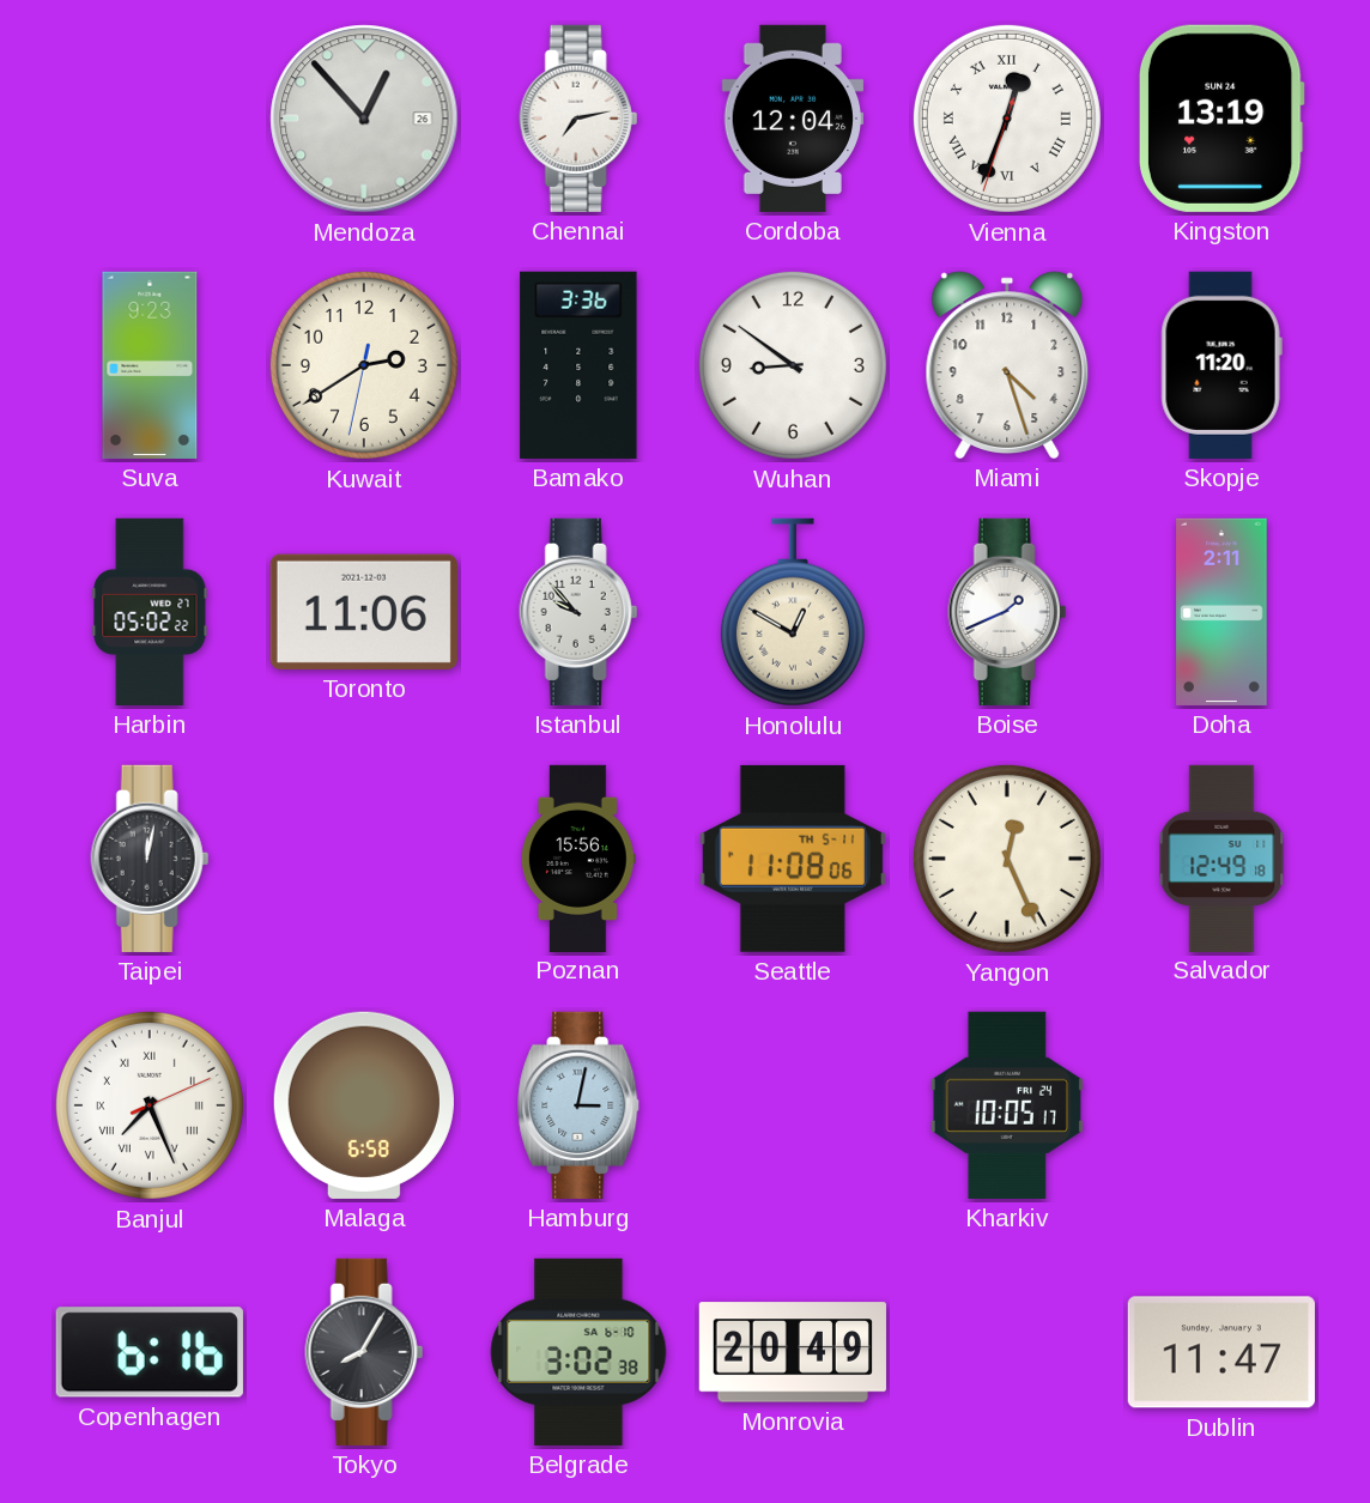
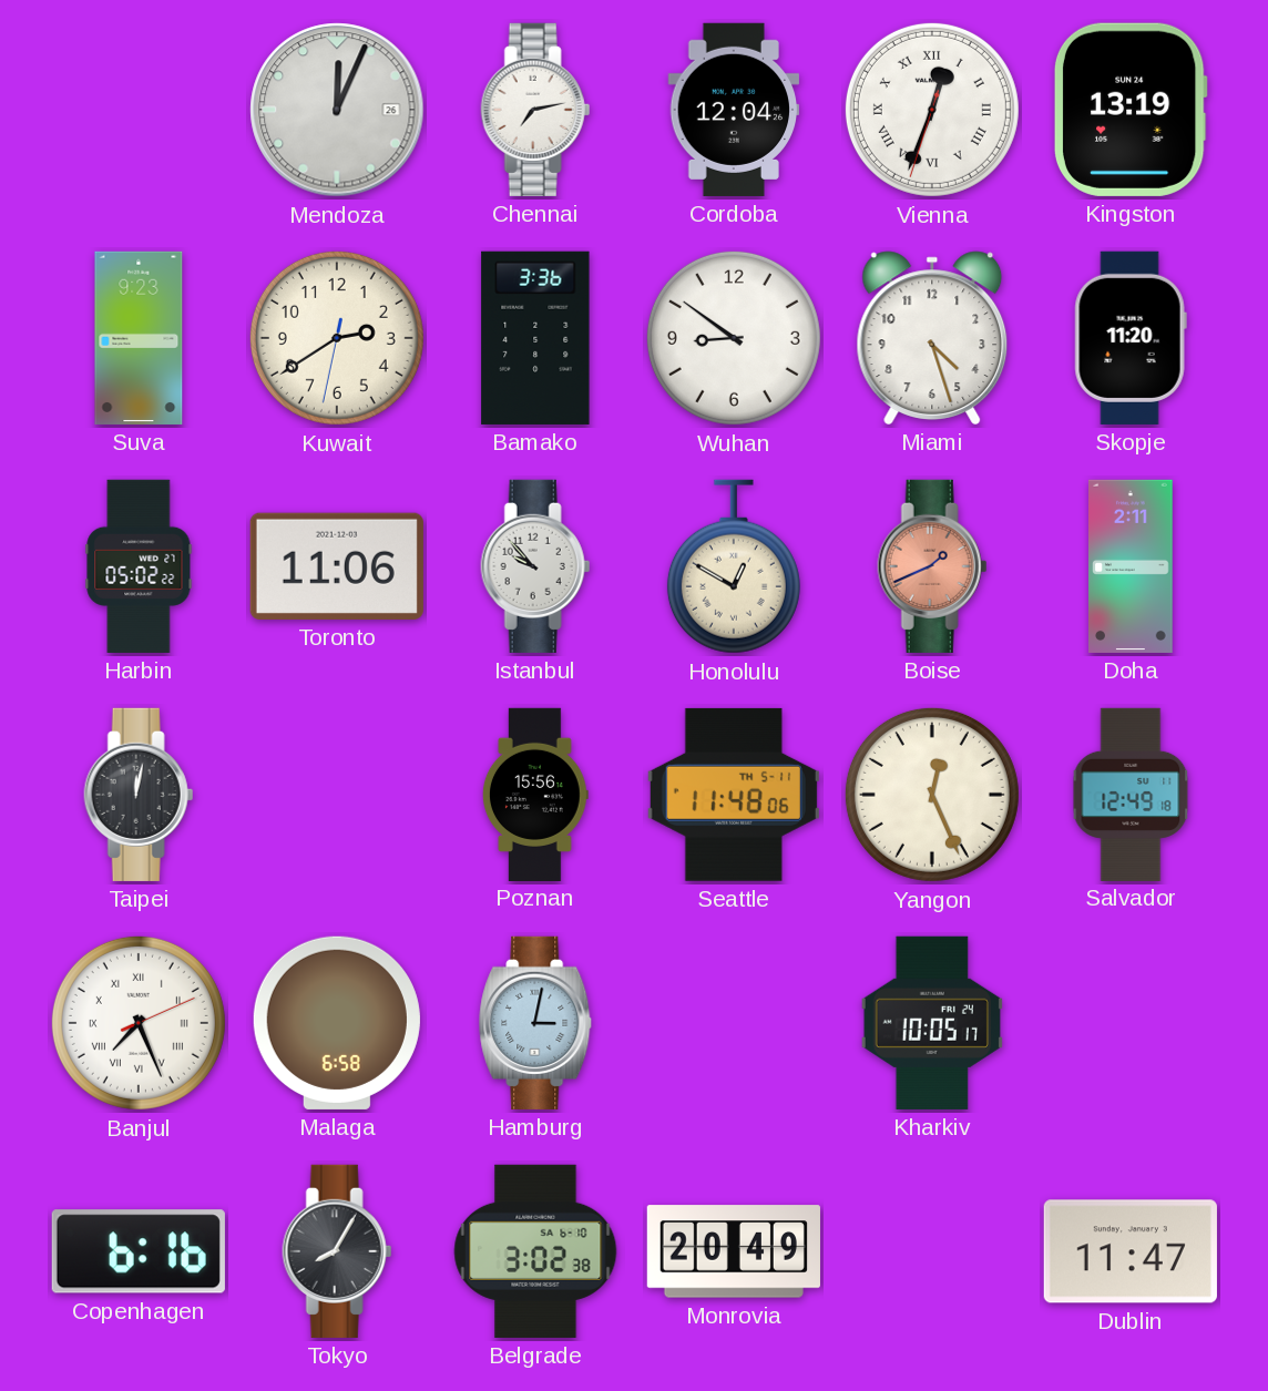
Mendoza: 12:53 -> 12:04 (337, 110)
Boise dial: white -> salmon (932, 566)
Seattle: 11:08 -> 11:48 (734, 795)
